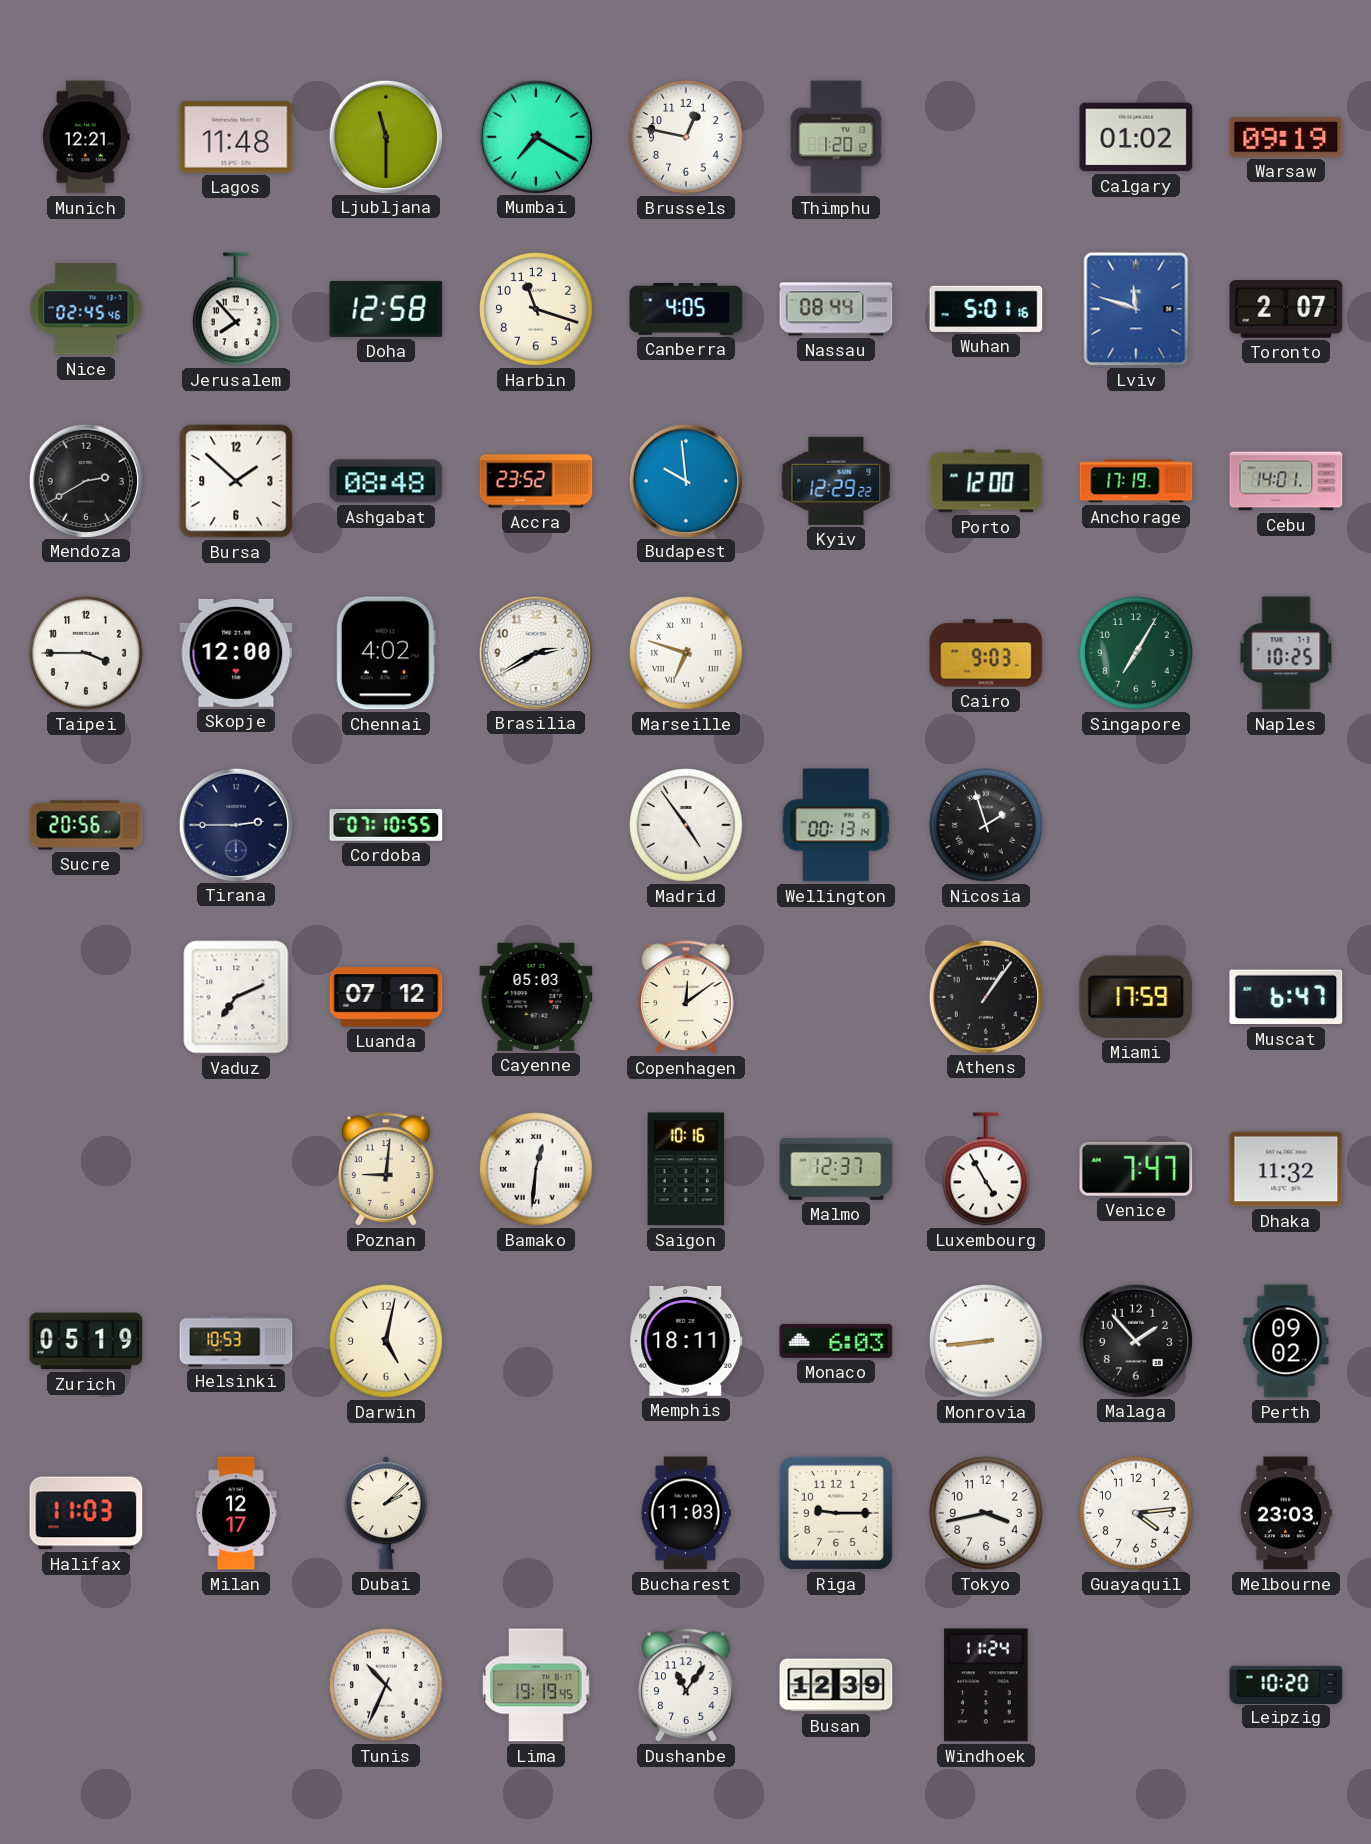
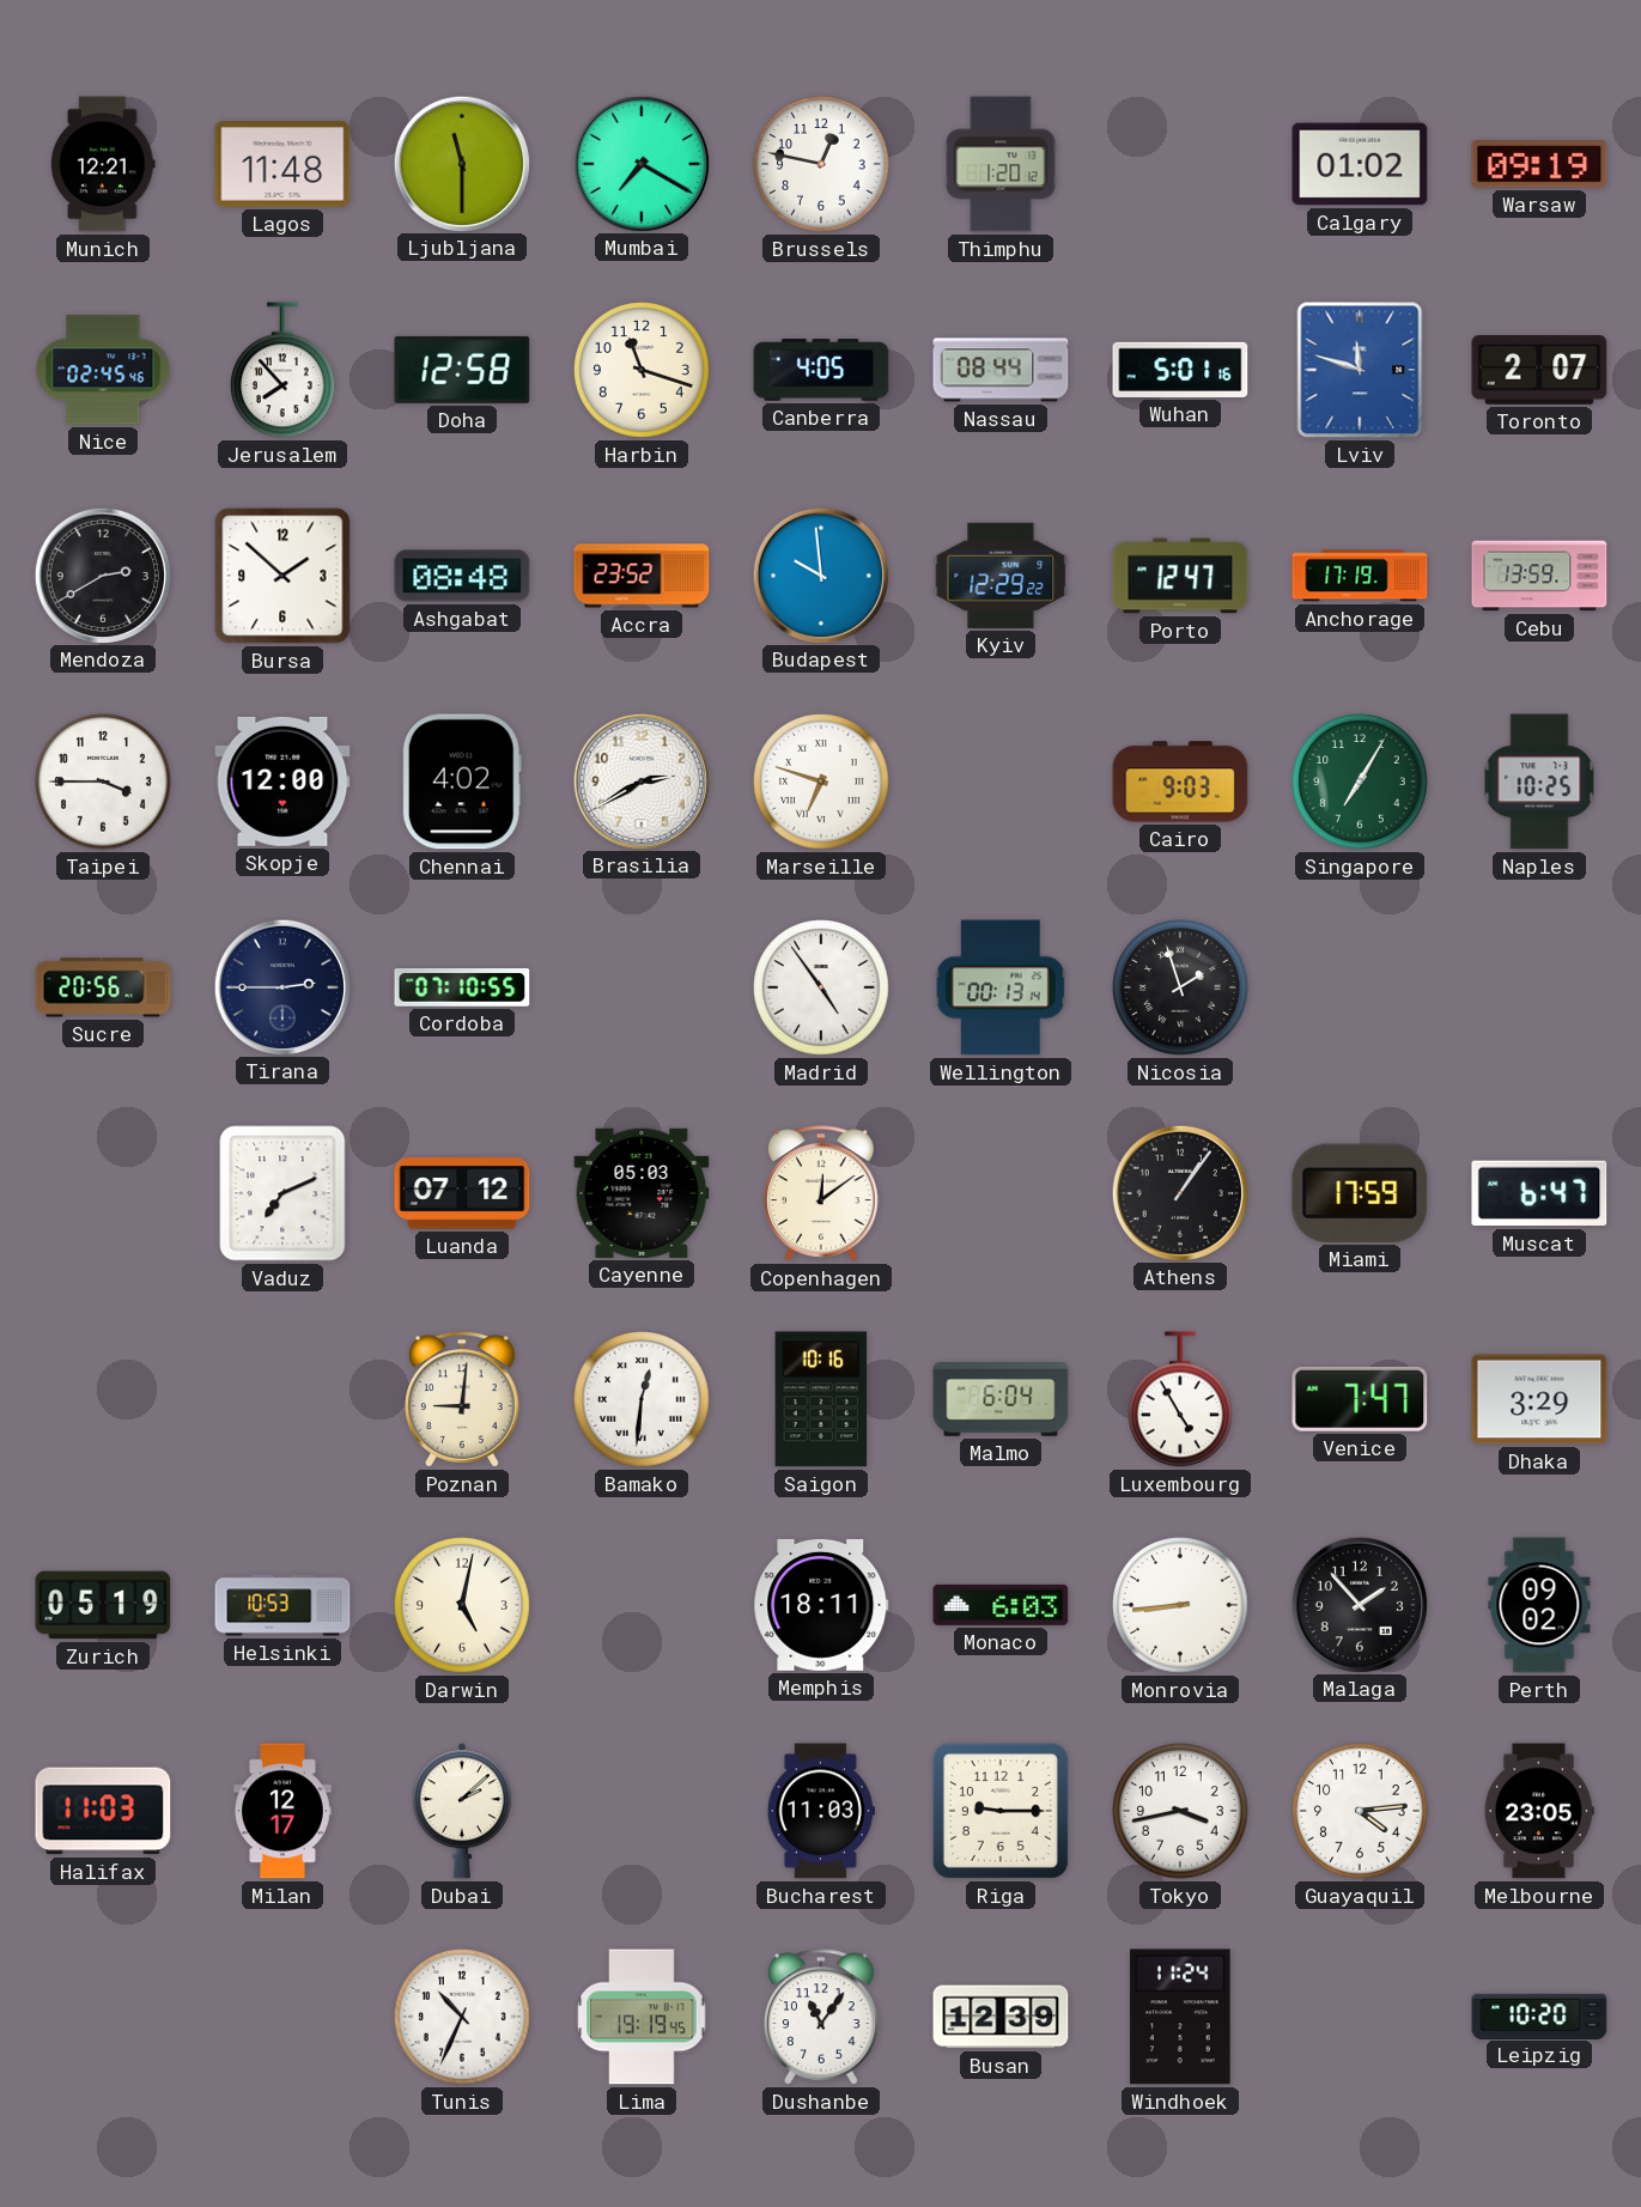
Porto: 12:00 -> 12:47 (1180, 576)
Cebu: 14:01 -> 13:59 (1539, 576)
Malmo: 12:37 -> 6:04 (1001, 1400)
Dhaka: 11:32 -> 3:29 (1539, 1399)
Melbourne: 23:03 -> 23:05 (1539, 1811)
